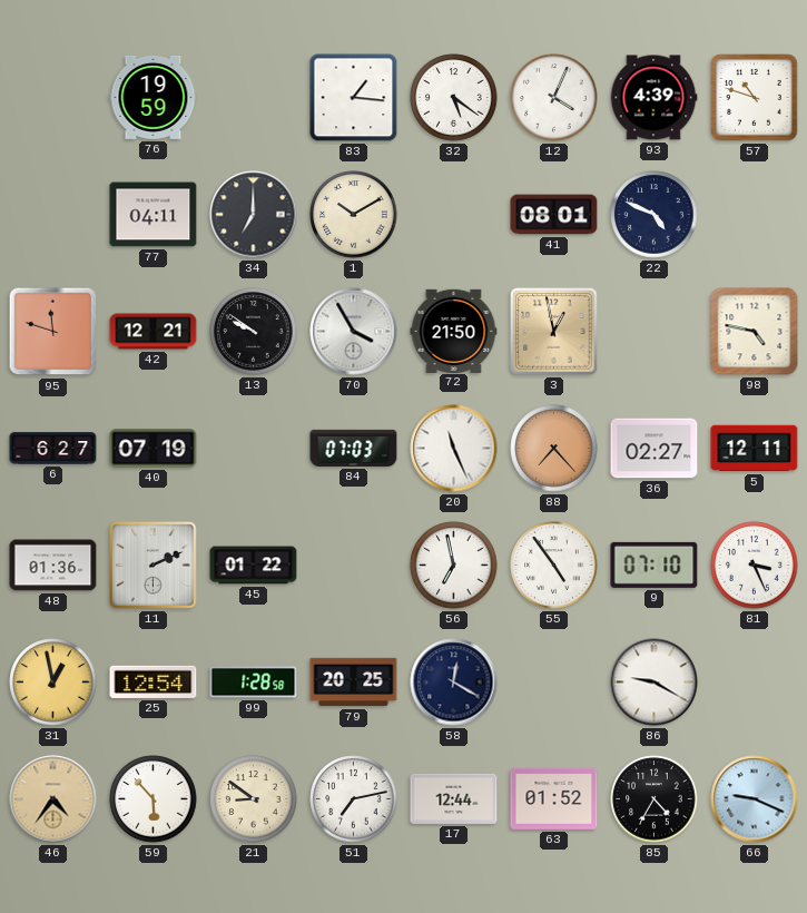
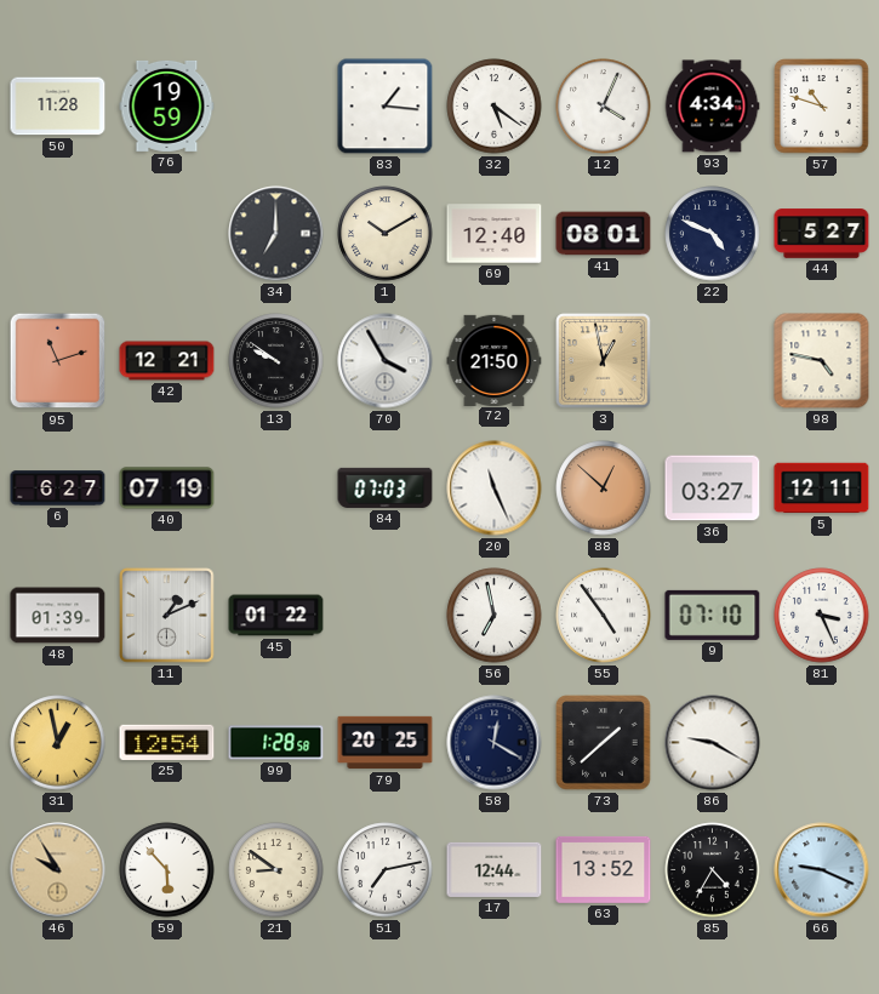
50: none -> 11:28 (58, 107)
93: 4:39 -> 4:34 (712, 107)
77: 04:11 -> none (154, 215)
69: none -> 12:40 (495, 234)
44: none -> 5:27 (822, 234)
95: 11:48 -> 11:12 (58, 361)
88: 7:23 -> 12:52 (604, 489)
36: 02:27 -> 03:27 (713, 489)
48: 01:36 -> 01:39 (58, 616)
11: 2:11 -> 1:11 (167, 616)
73: none -> 1:38 (604, 743)
46: 4:36 -> 9:55 (58, 870)
63: 01:52 -> 13:52 (604, 869)
